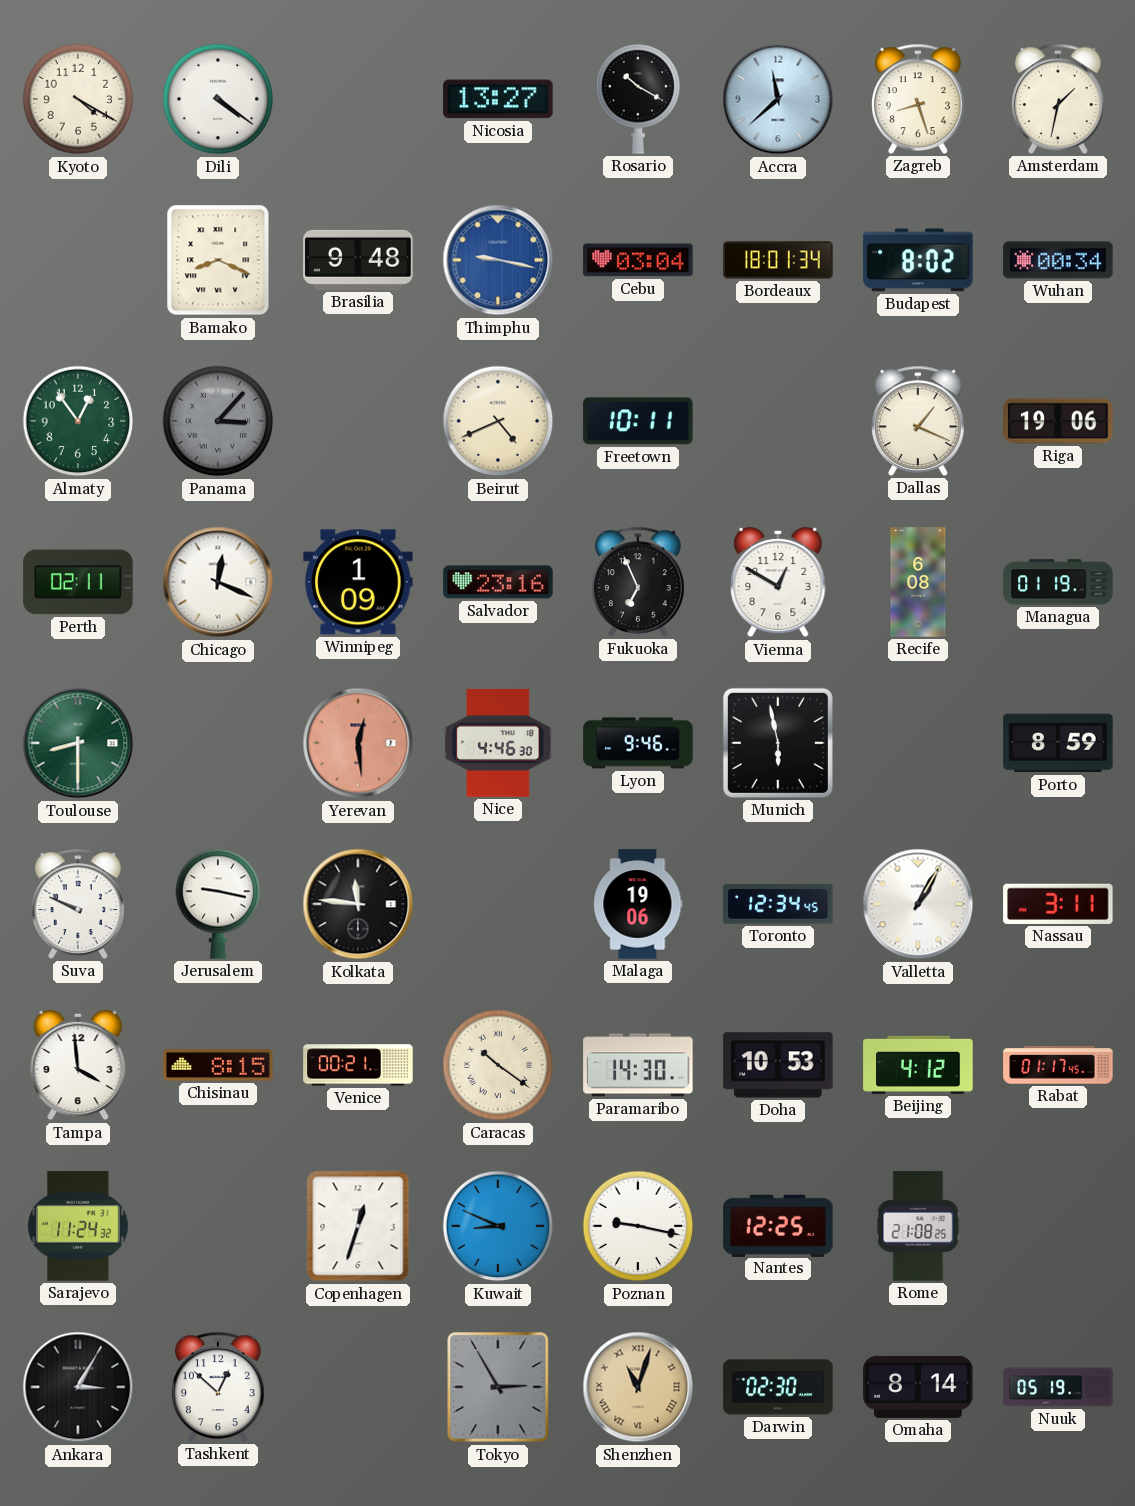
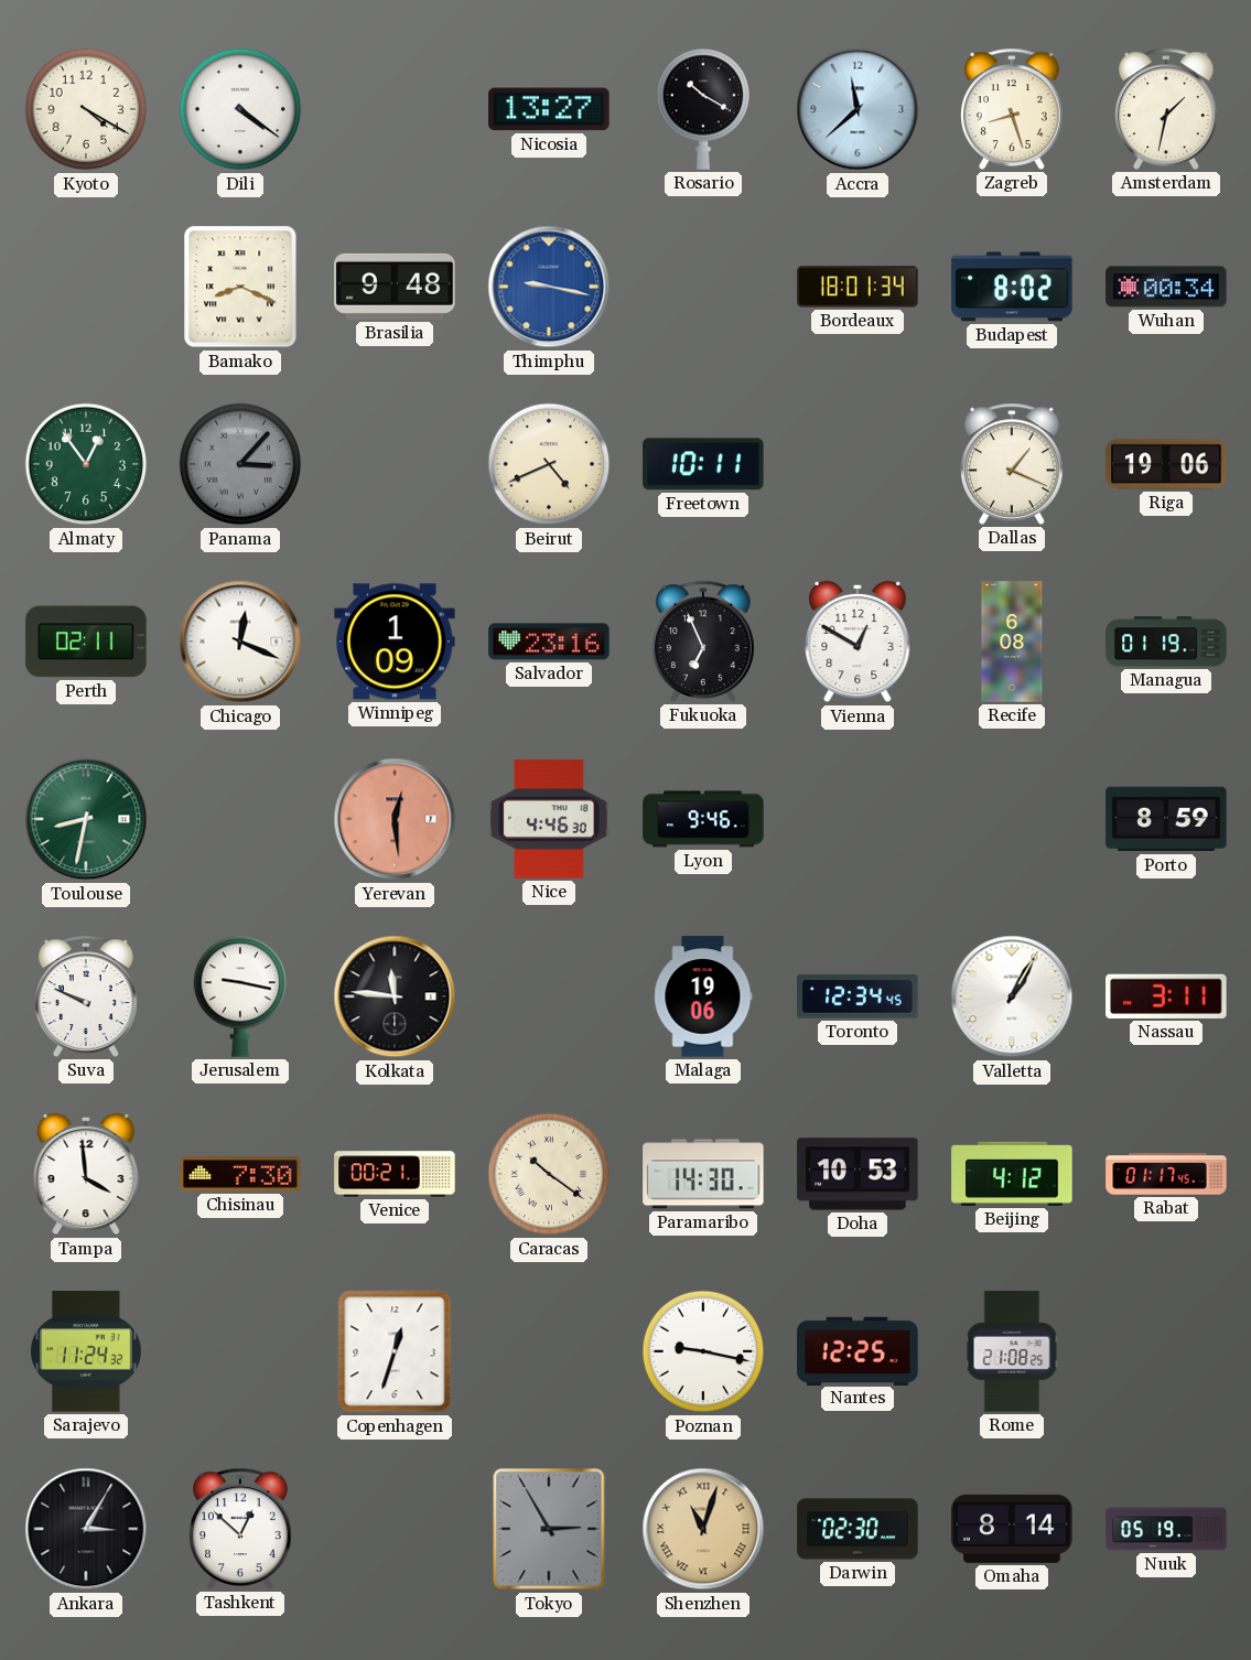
Cebu: 03:04 -> none (638, 260)
Toulouse: 8:30 -> 8:32 (86, 819)
Munich: 5:58 -> none (778, 743)
Chisinau: 8:15 -> 7:30 (240, 1174)
Kuwait: 8:49 -> none (498, 1226)
